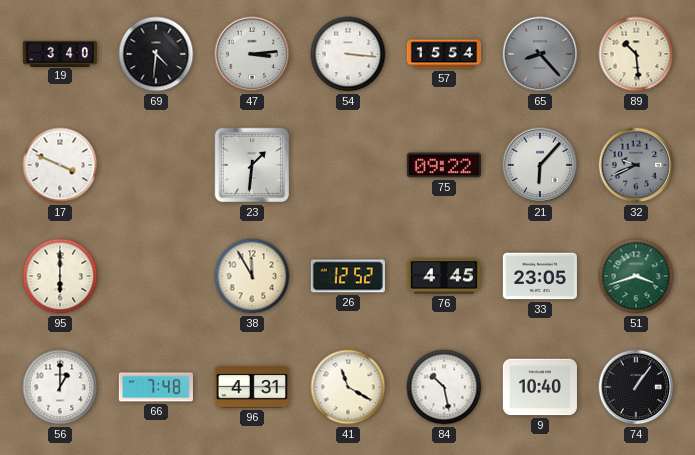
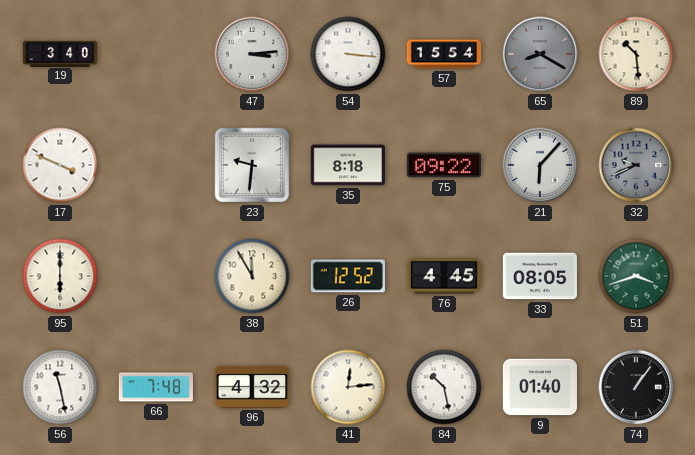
69: 4:31 -> none (156, 54)
65: 8:23 -> 8:20 (540, 54)
23: 1:31 -> 9:31 (252, 165)
35: none -> 8:18 (348, 165)
33: 23:05 -> 08:05 (540, 276)
56: 1:00 -> 11:28 (60, 387)
96: 4:31 -> 4:32 (252, 387)
41: 11:20 -> 12:14 (348, 387)
9: 10:40 -> 01:40 (540, 387)
